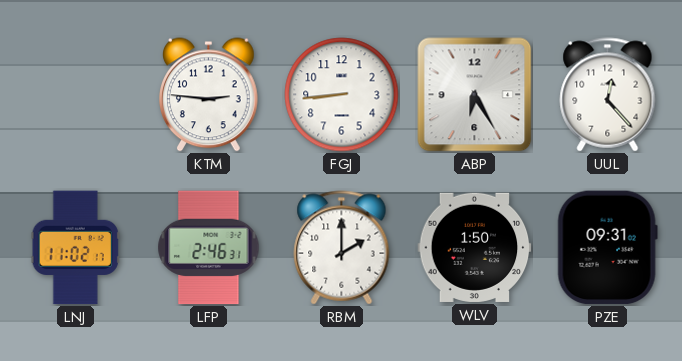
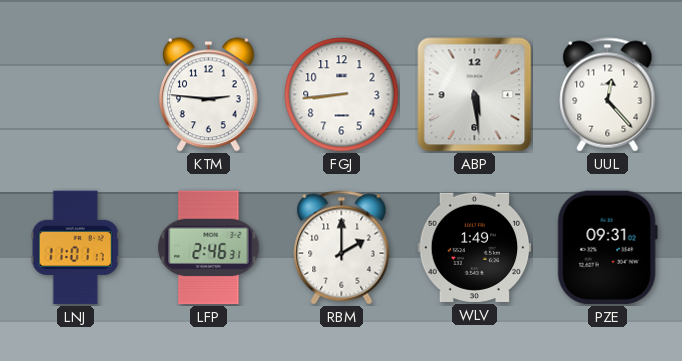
ABP: 6:25 -> 5:29 (475, 95)
LNJ: 11:02 -> 11:01 (75, 248)
WLV: 1:50 -> 1:49 (475, 247)
